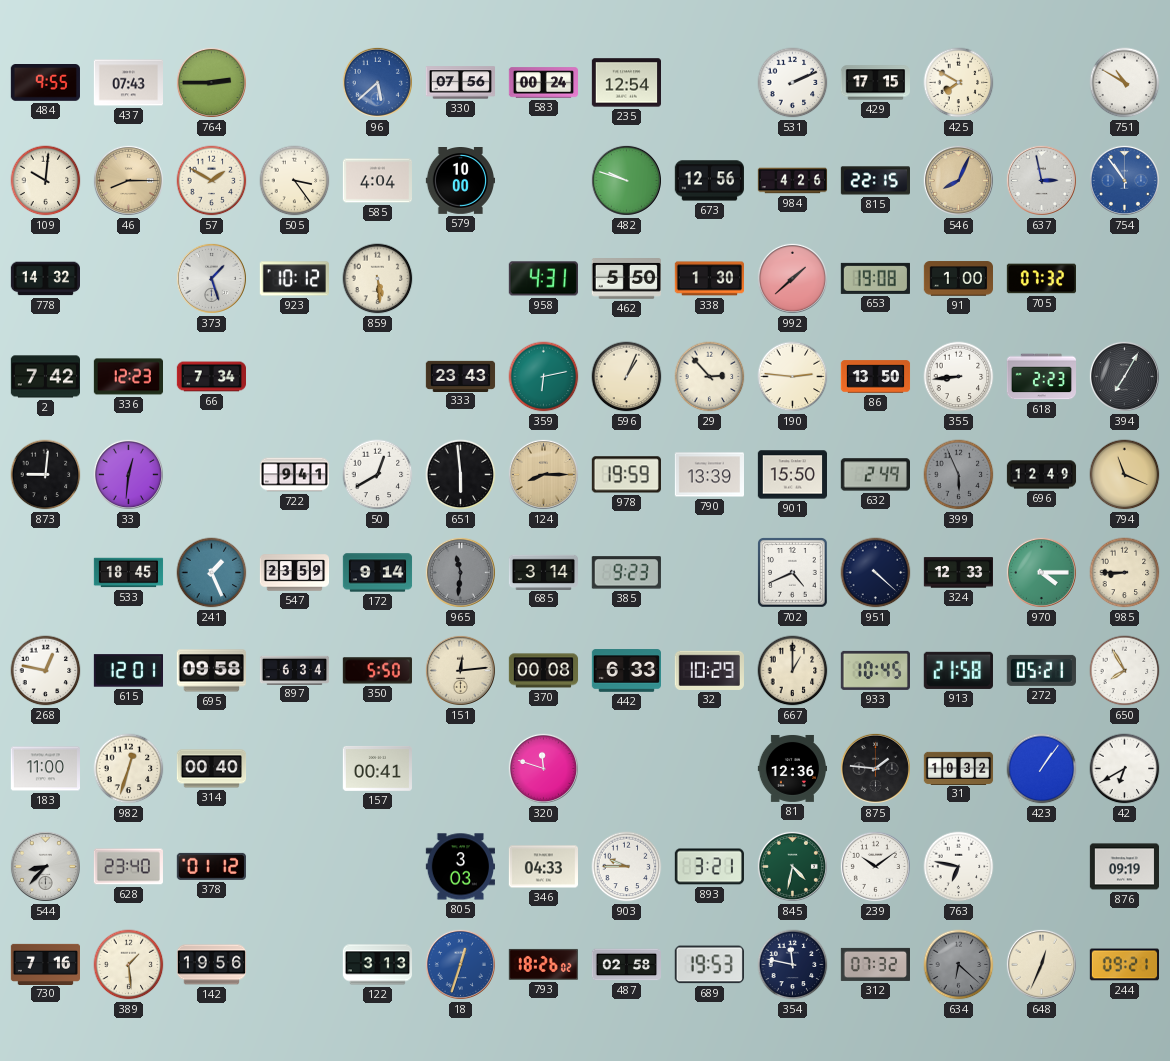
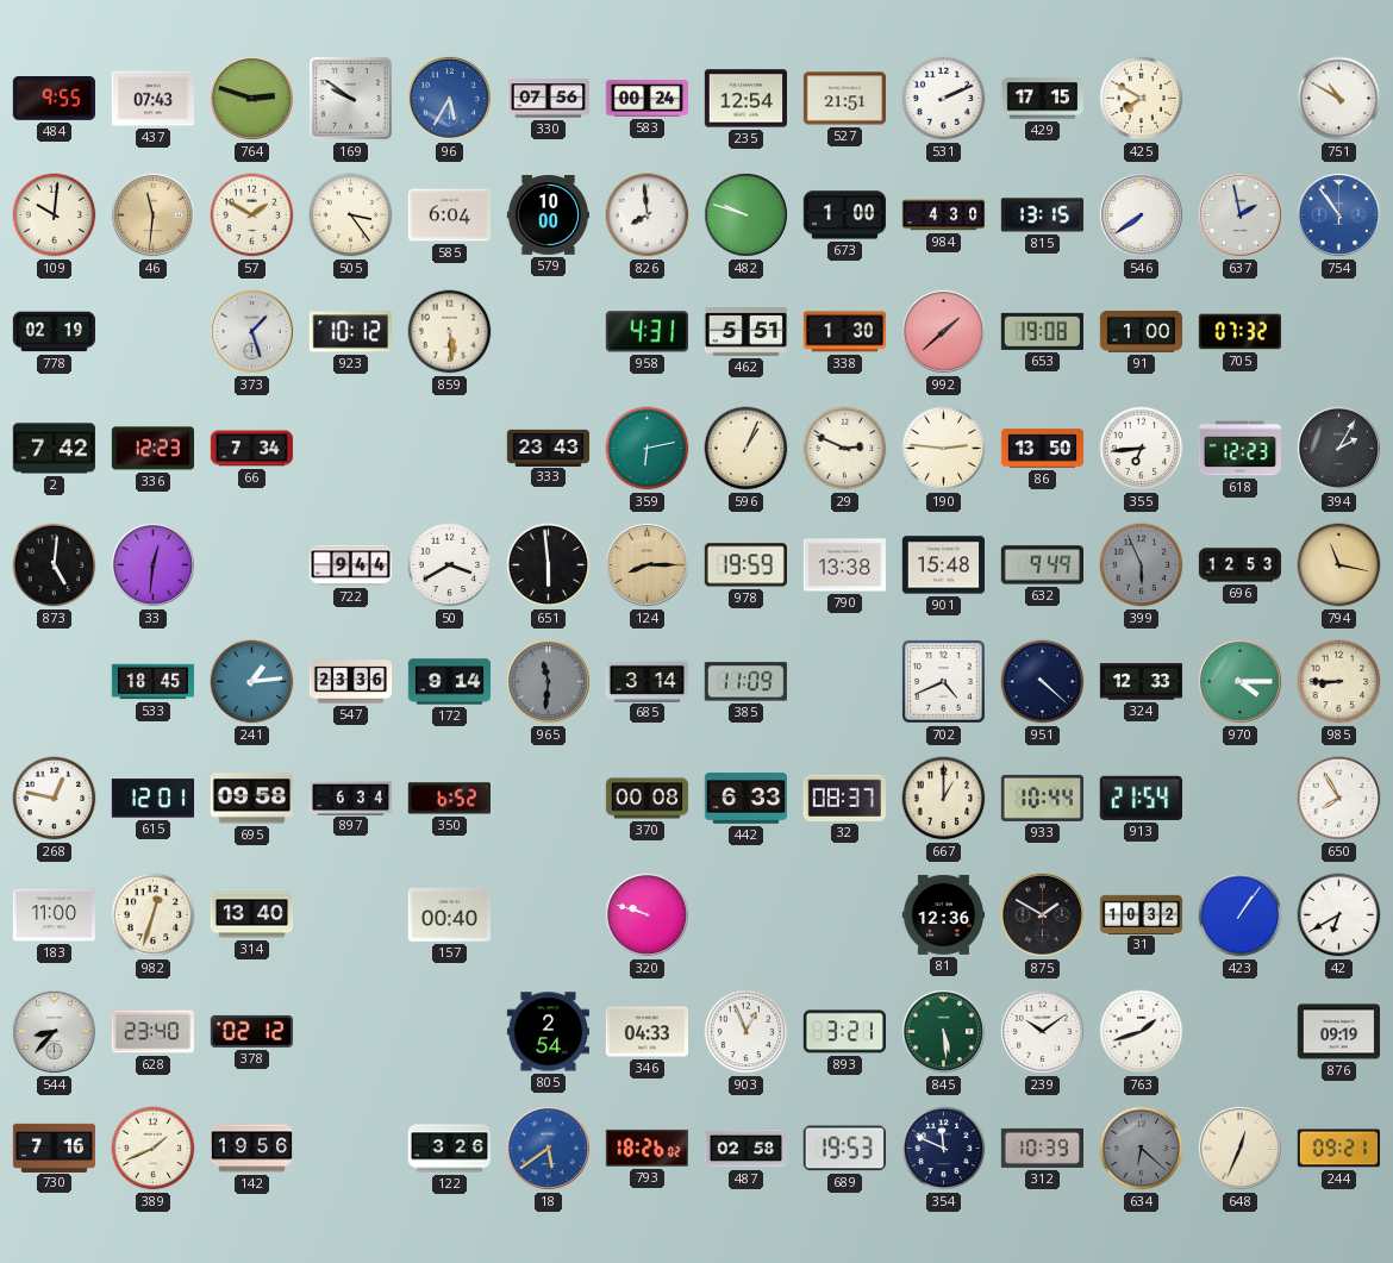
764: 2:45 -> 2:48 (251, 98)
169: none -> 9:51 (351, 99)
96: 5:38 -> 5:35 (449, 98)
527: none -> 21:51 (844, 99)
46: 8:15 -> 11:31 (152, 214)
585: 4:04 -> 6:04 (449, 215)
826: none -> 7:59 (648, 215)
673: 12:56 -> 1:00 (844, 215)
984: 4:26 -> 4:30 (944, 215)
815: 22:15 -> 13:15 (1042, 215)
546: 8:04 -> 7:39 (1141, 214)
546 dial: champagne -> white (1141, 214)
637: 2:58 -> 1:58 (1239, 214)
778: 14:32 -> 02:19 (54, 332)
462: 5:50 -> 5:51 (745, 332)
29: 2:53 -> 2:49 (845, 449)
355: 8:44 -> 6:44 (1142, 449)
618: 2:23 -> 12:23 (1239, 449)
394: 7:05 -> 2:05 (1338, 448)
873: 9:01 -> 5:01 (55, 565)
722: 9:41 -> 9:44 (351, 565)
50: 12:40 -> 3:40 (450, 565)
790: 13:39 -> 13:38 (844, 565)
901: 15:50 -> 15:48 (943, 565)
632: 2:49 -> 9:49 (1042, 565)
696: 12:49 -> 12:53 (1241, 565)
794: 11:19 -> 11:17 (1339, 565)
241: 1:26 -> 1:14 (252, 682)
547: 23:59 -> 23:36 (351, 682)
385: 9:23 -> 11:09 (745, 682)
350: 5:50 -> 6:52 (449, 799)
151: 12:14 -> none (460, 670)
32: 10:29 -> 08:37 (844, 798)
933: 10:45 -> 10:44 (1042, 798)
913: 21:58 -> 21:54 (1141, 798)
272: 05:21 -> none (1041, 670)
314: 00:40 -> 13:40 (252, 915)
157: 00:41 -> 00:40 (449, 914)
320: 11:48 -> 9:48 (646, 914)
875: 1:46 -> 1:50 (1042, 914)
378: 01:12 -> 02:12 (251, 1031)
805: 3:03 -> 2:54 (548, 1032)
903: 9:45 -> 12:56 (747, 1032)
845: 4:32 -> 5:29 (943, 1031)
763: 6:47 -> 1:42 (1142, 1032)
389: 1:29 -> 1:41 (154, 1149)
122: 3:13 -> 3:26 (450, 1149)
18: 12:33 -> 5:39 (548, 1148)
354: 11:47 -> 11:49 (944, 1149)
312: 07:32 -> 10:39 (1042, 1148)
